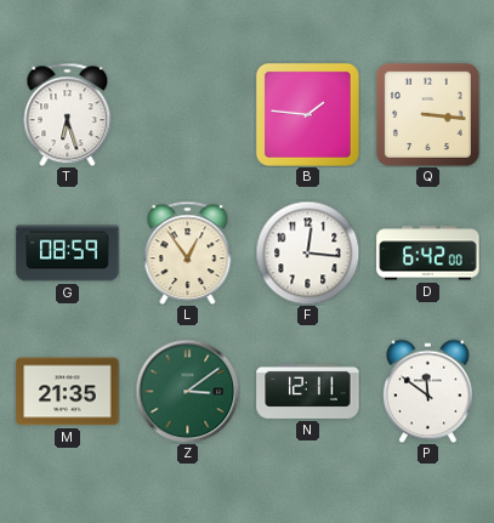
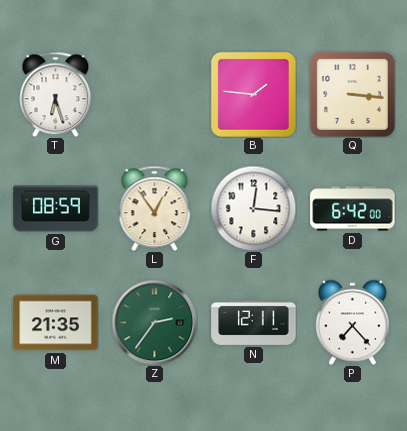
Z: 3:09 -> 2:36 (154, 322)
P: 11:51 -> 7:23 (353, 322)
